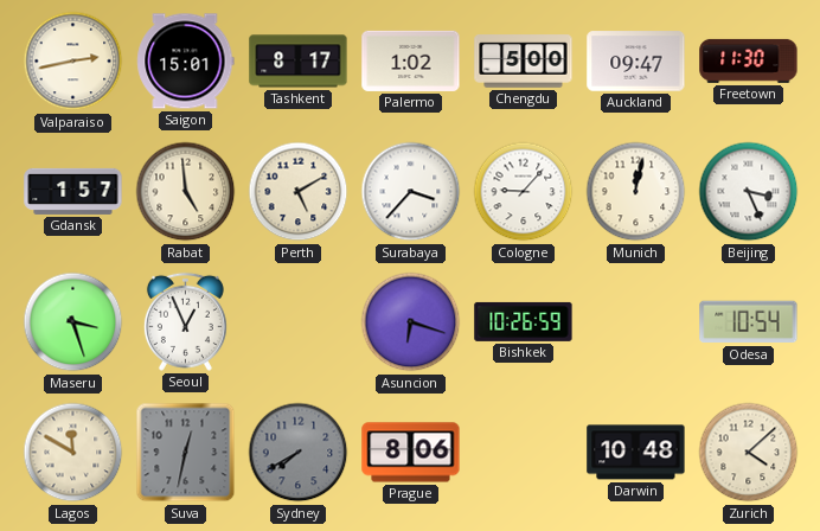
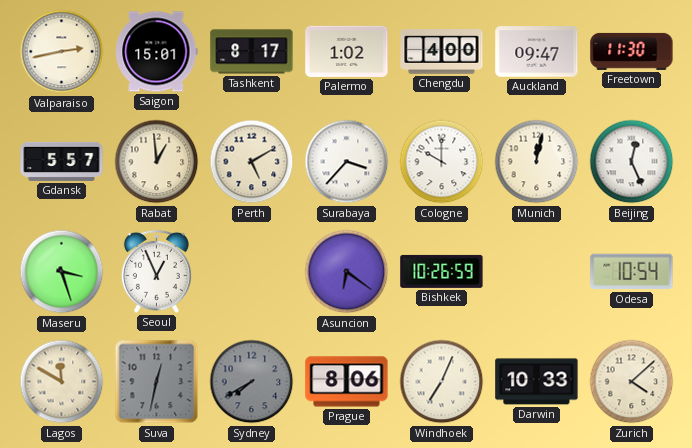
Chengdu: 5:00 -> 4:00 (442, 52)
Gdansk: 1:57 -> 5:57 (62, 161)
Rabat: 4:59 -> 12:59 (157, 162)
Cologne: 9:07 -> 10:00 (442, 162)
Beijing: 3:26 -> 12:26 (632, 162)
Asuncion: 6:18 -> 6:21 (347, 272)
Windhoek: none -> 7:04 (442, 382)
Darwin: 10:48 -> 10:33 (537, 382)
